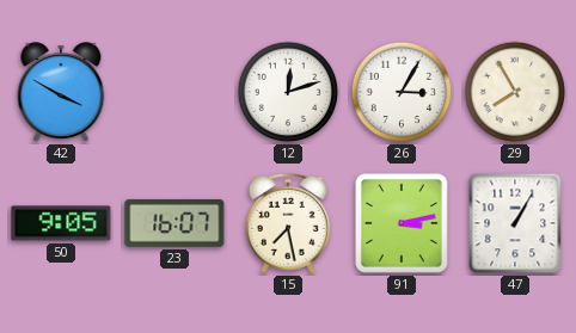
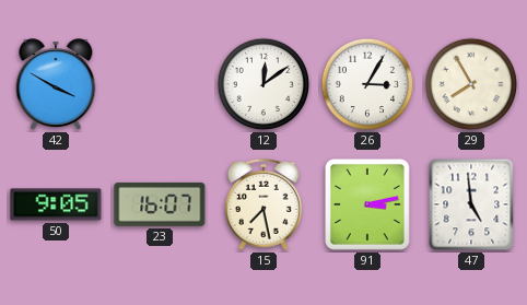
12: 12:12 -> 12:09 (263, 84)
47: 1:05 -> 4:59 (471, 204)
